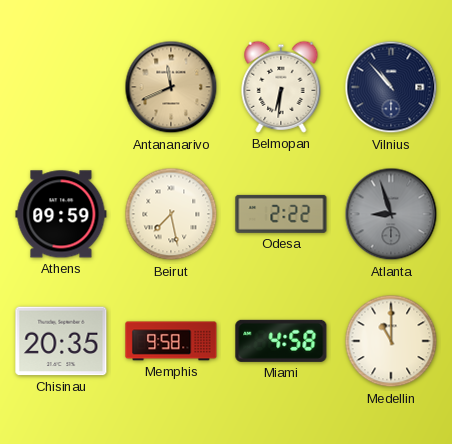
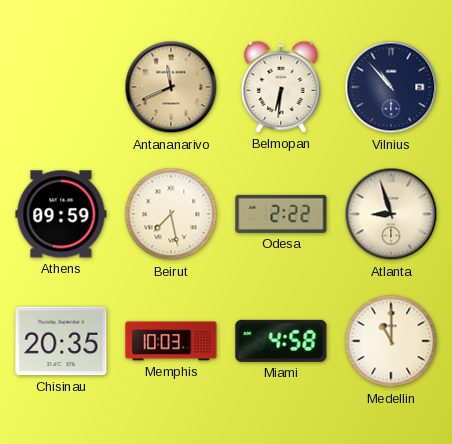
Atlanta dial: grey -> cream (391, 214)
Memphis: 9:58 -> 10:03 (171, 341)
